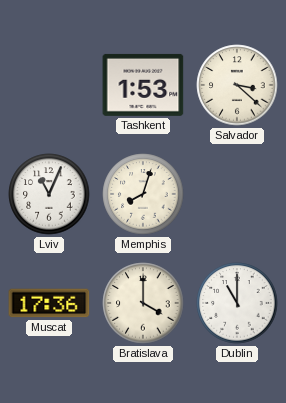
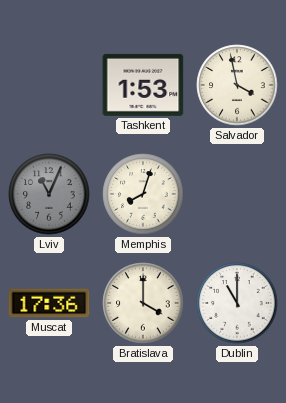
Salvador: 3:22 -> 3:58 (237, 85)
Lviv dial: white -> grey (49, 194)
